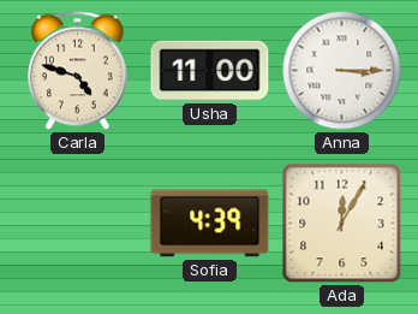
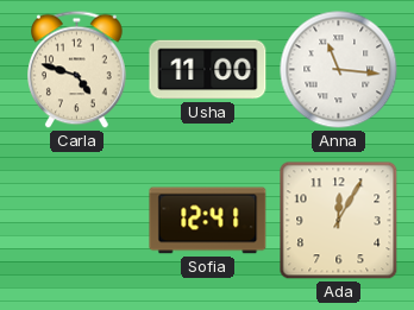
Anna: 3:15 -> 11:16 (339, 70)
Sofia: 4:39 -> 12:41 (208, 221)
